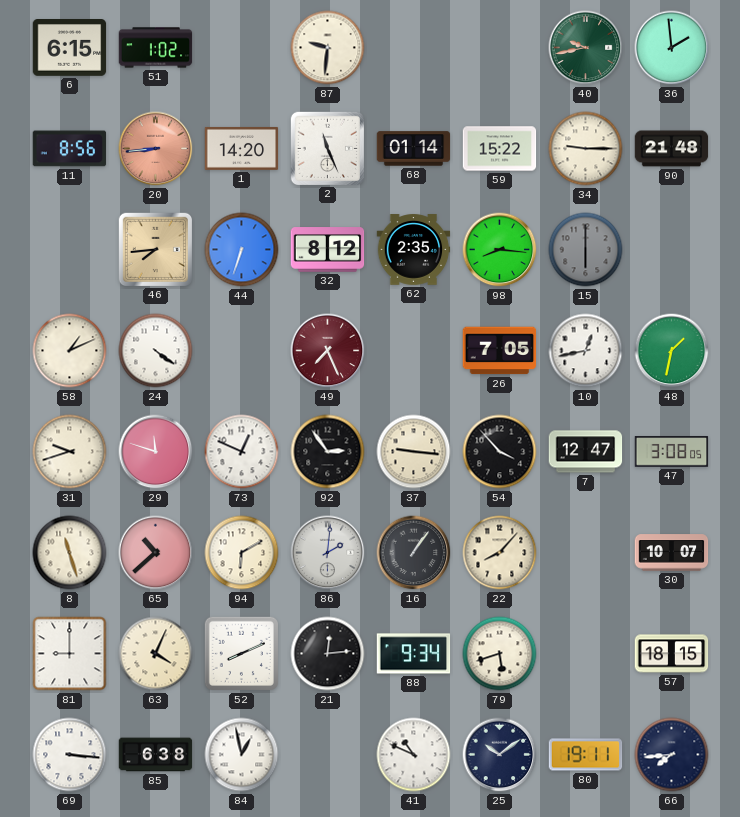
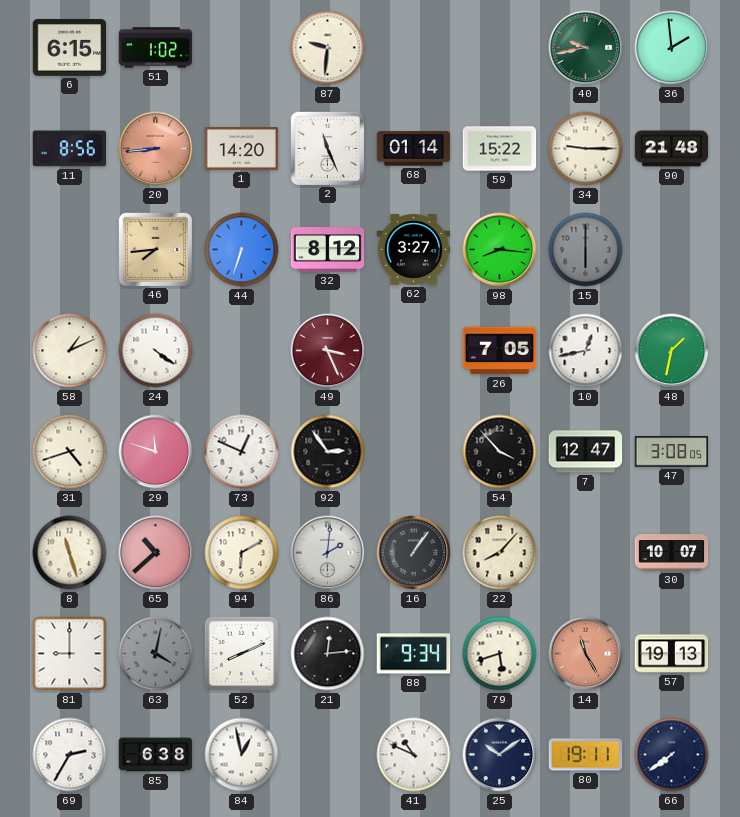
62: 2:35 -> 3:27 (414, 250)
49: 7:26 -> 3:26 (328, 351)
31: 9:42 -> 4:42 (70, 452)
37: 9:16 -> none (414, 452)
63: 4:04 -> 4:02 (156, 654)
63 dial: cream -> grey (156, 654)
14: none -> 11:25 (586, 654)
57: 18:15 -> 19:13 (672, 654)
69: 3:16 -> 2:35 (70, 755)
66: 7:44 -> 7:39 (672, 755)
